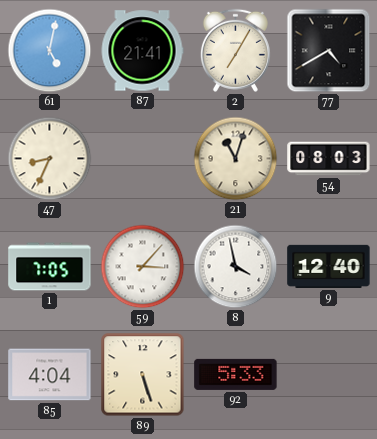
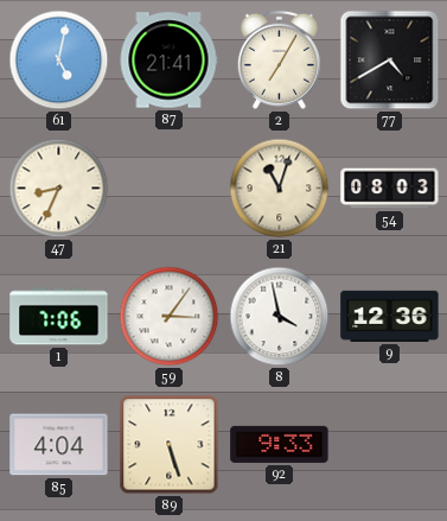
1: 7:05 -> 7:06 (59, 317)
59: 3:07 -> 3:06 (170, 317)
9: 12:40 -> 12:36 (390, 316)
92: 5:33 -> 9:33 (280, 444)
